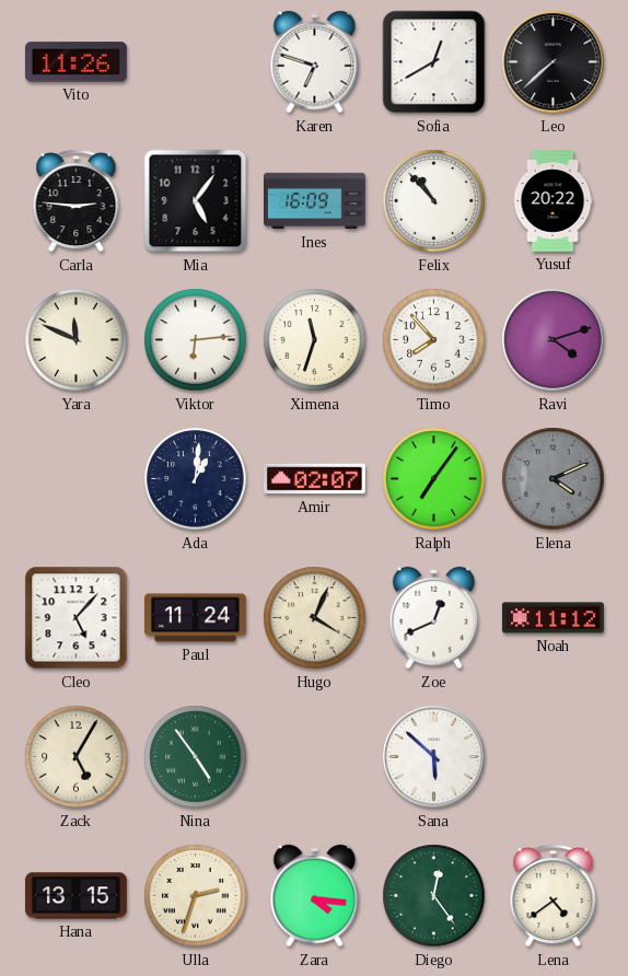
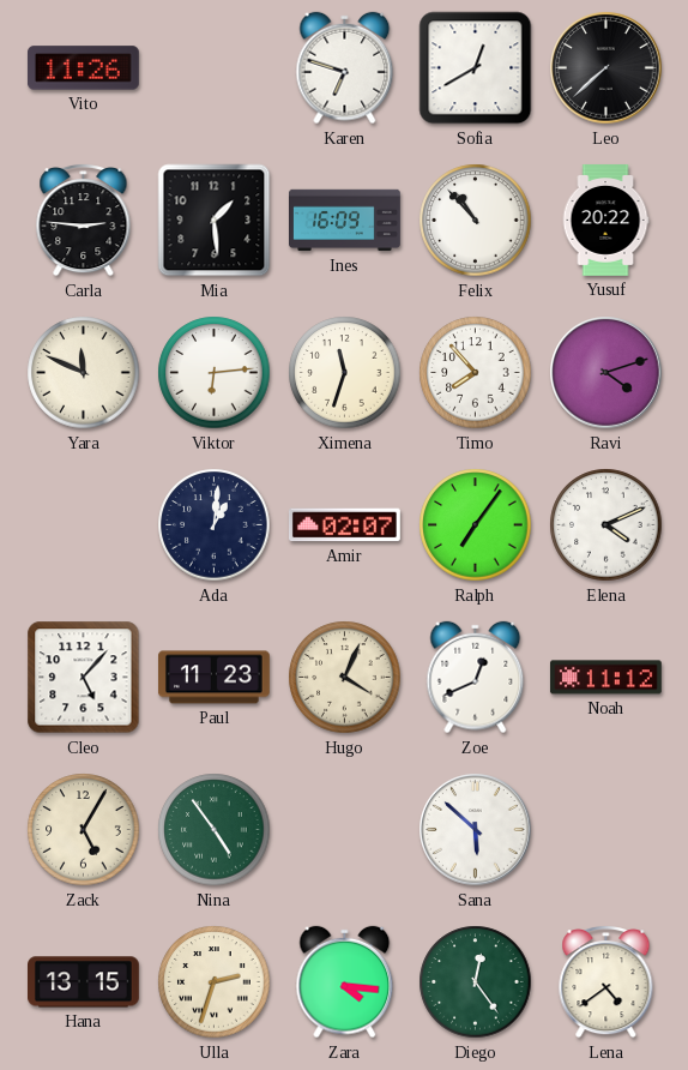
Mia: 5:06 -> 1:29 (215, 221)
Elena dial: grey -> white (606, 525)
Paul: 11:24 -> 11:23 (215, 678)
